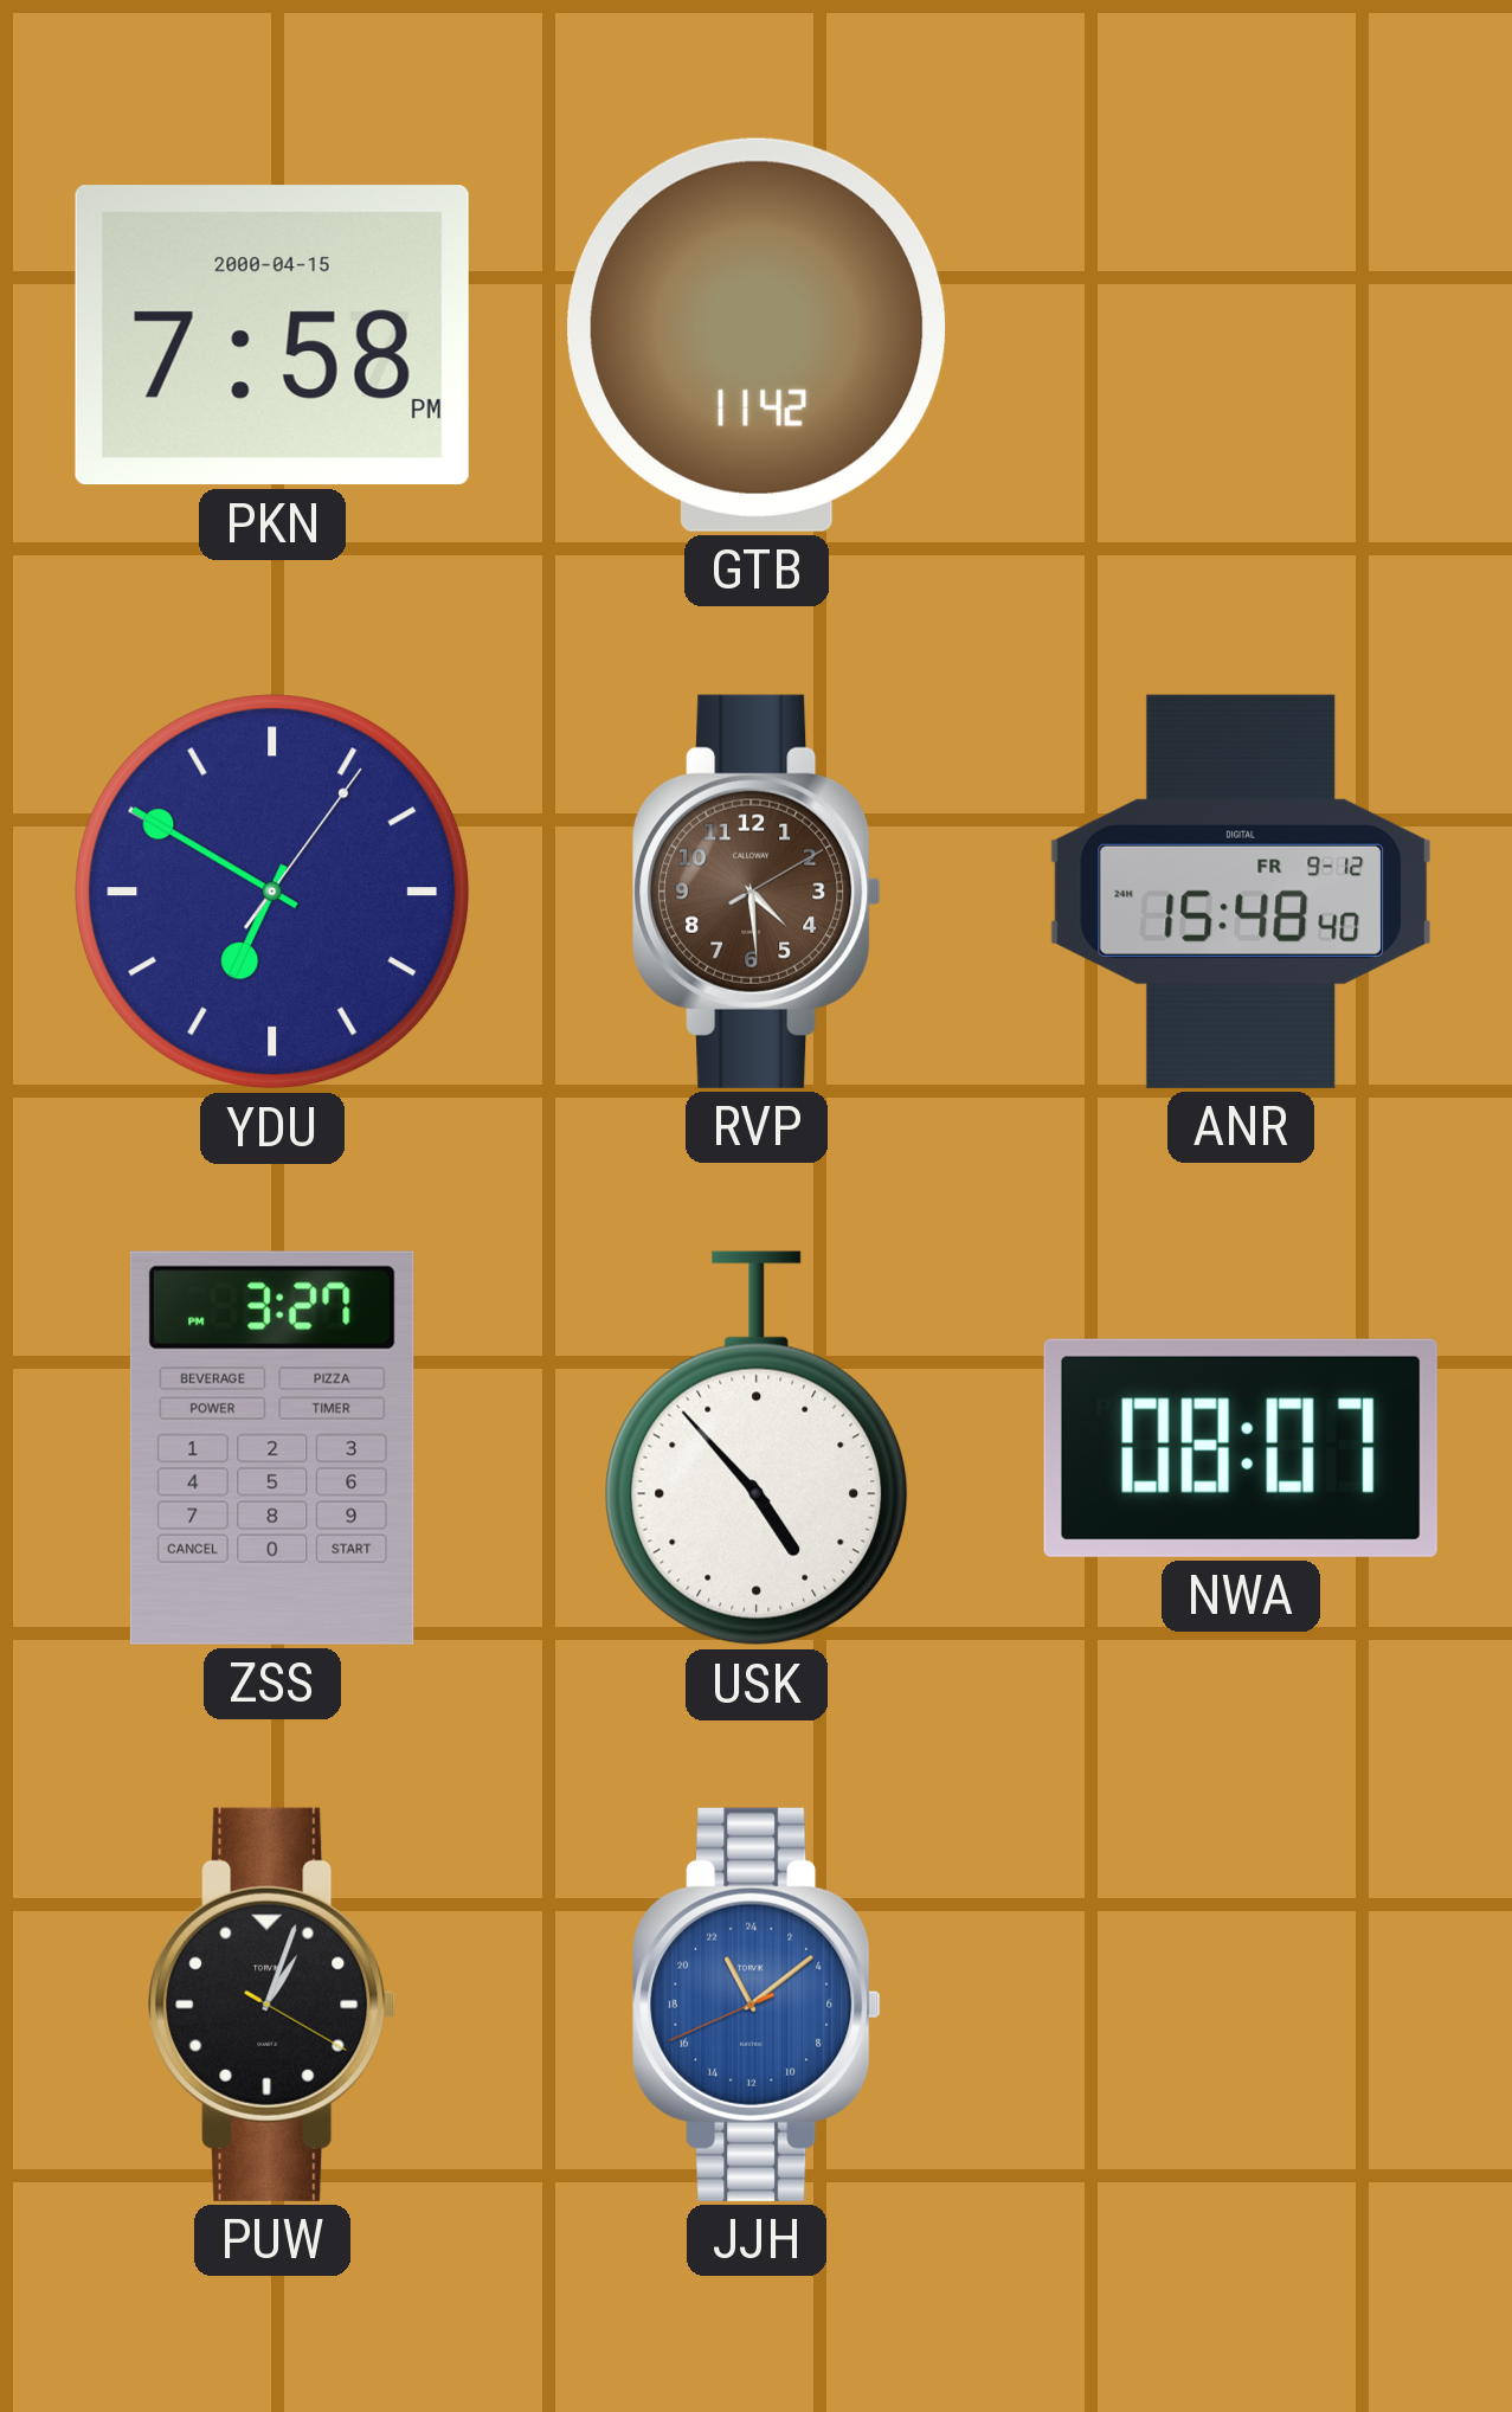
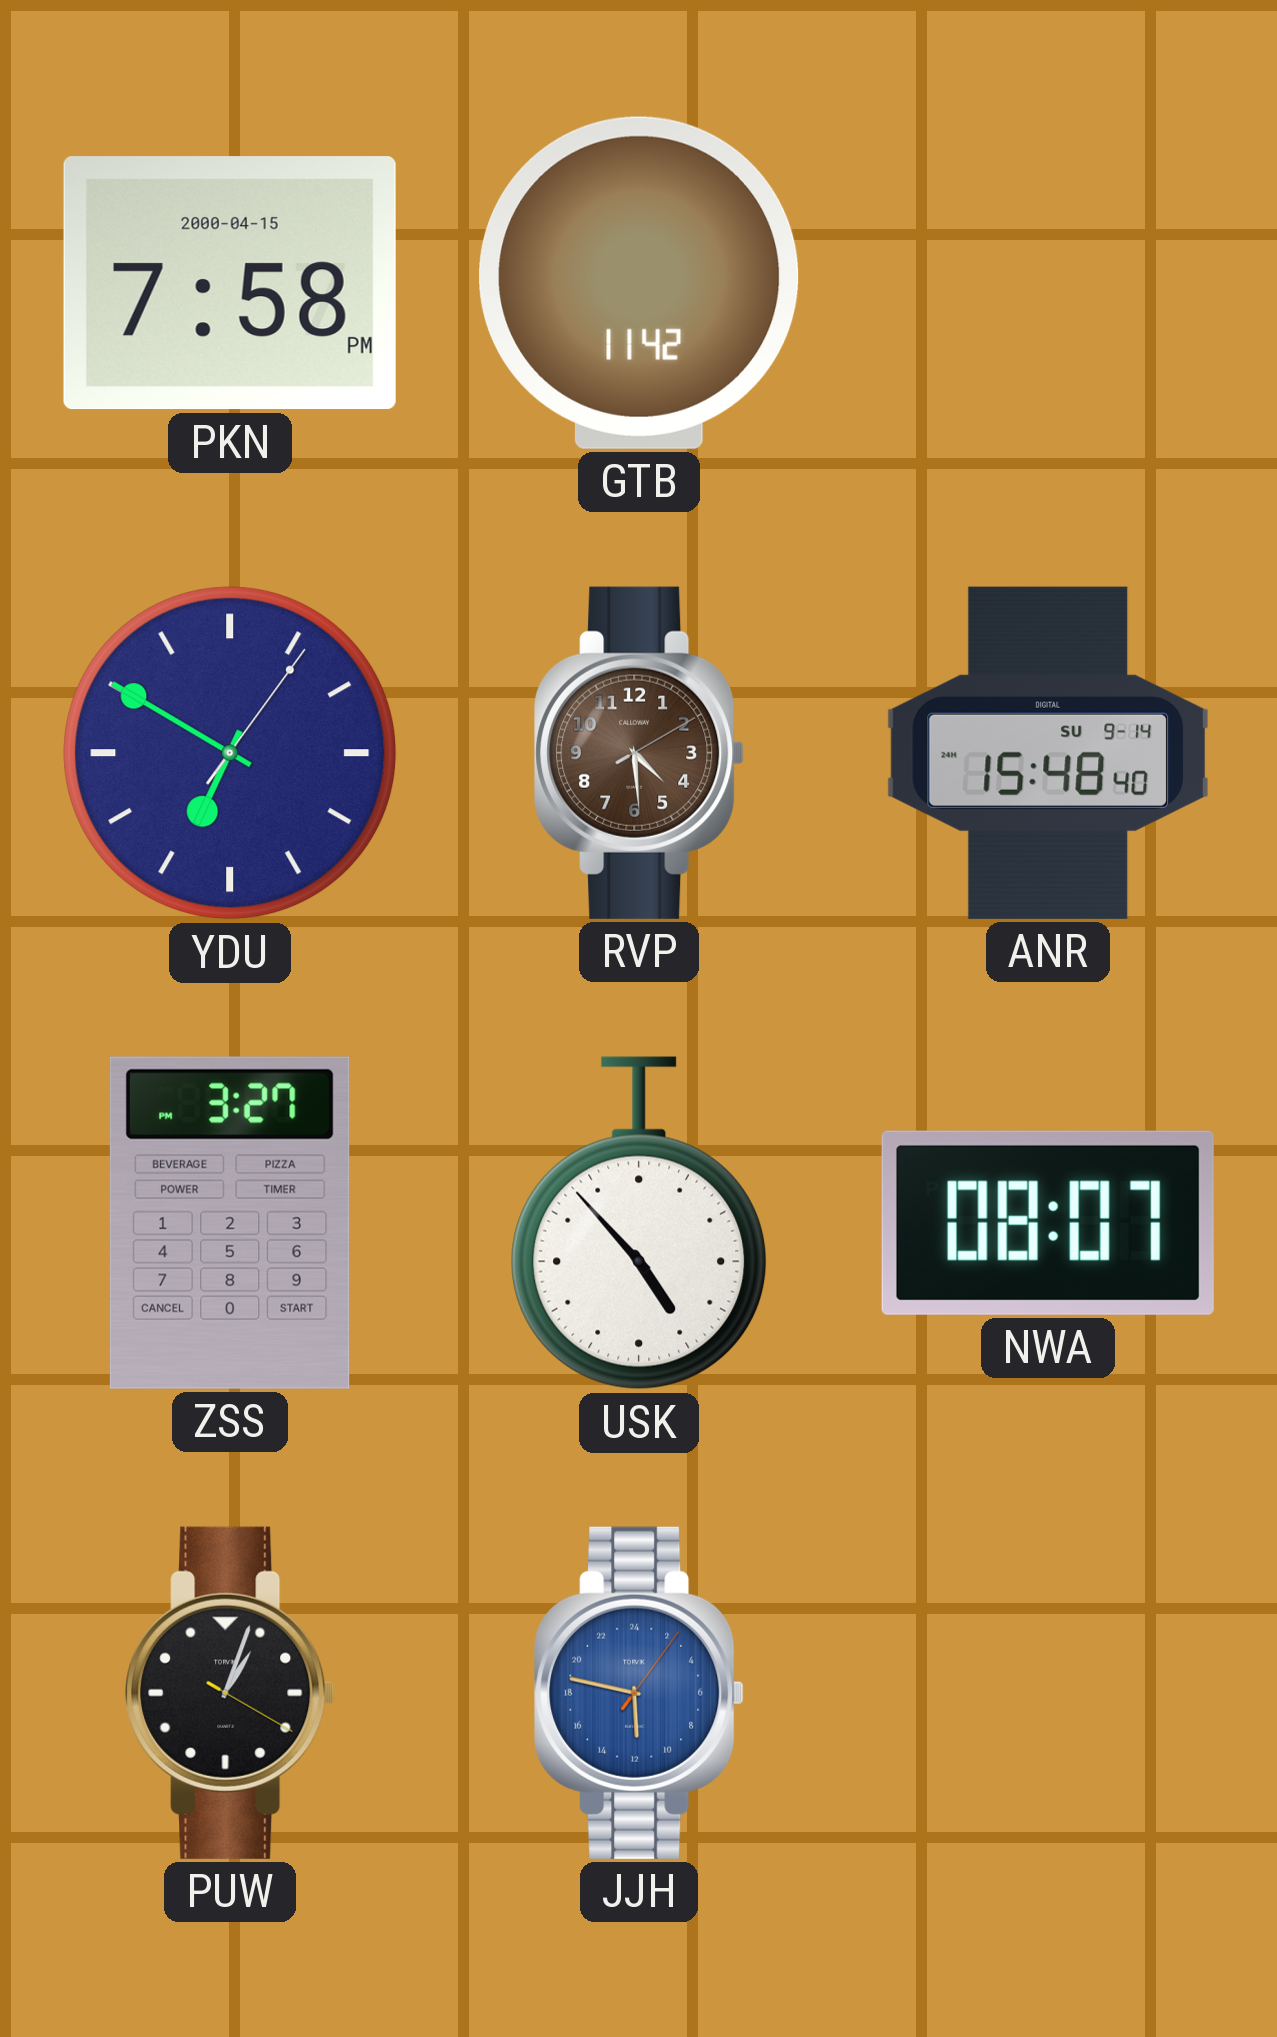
ANR date: FR 9-12 -> SU 9-14 (1047, 753)
JJH: 22:08 -> 11:47 (639, 1693)
